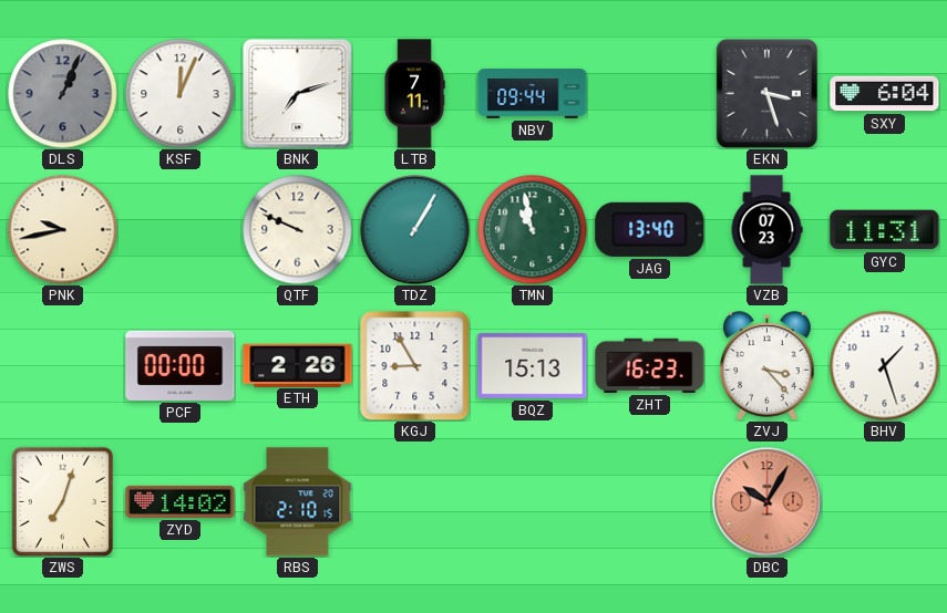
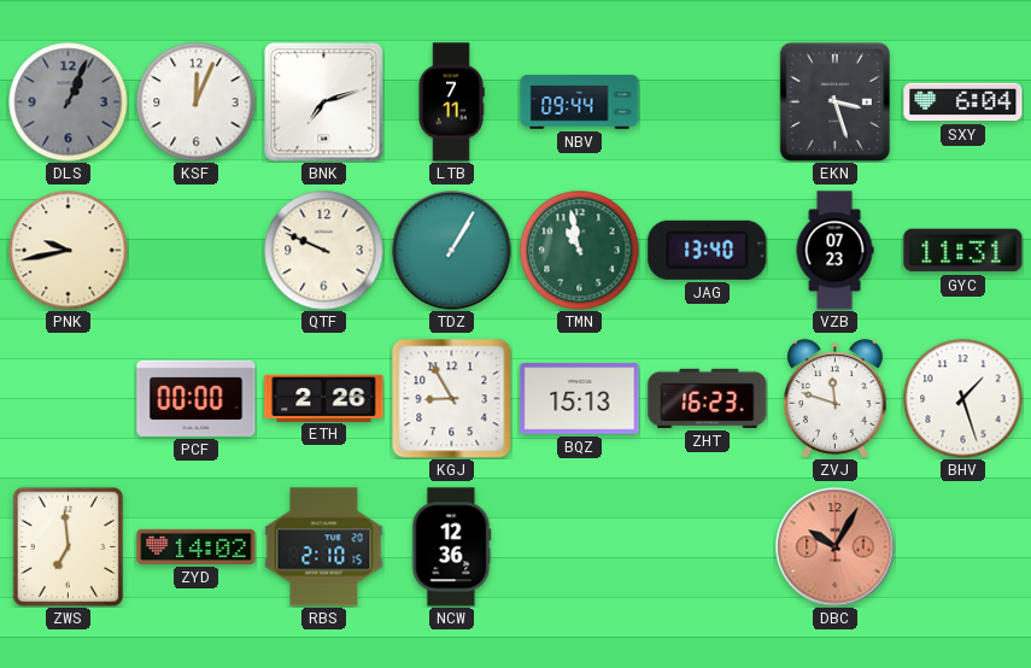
ZVJ: 3:23 -> 11:48 (836, 399)
ZWS: 7:03 -> 6:59 (69, 546)
NCW: none -> 12:36 (451, 547)
